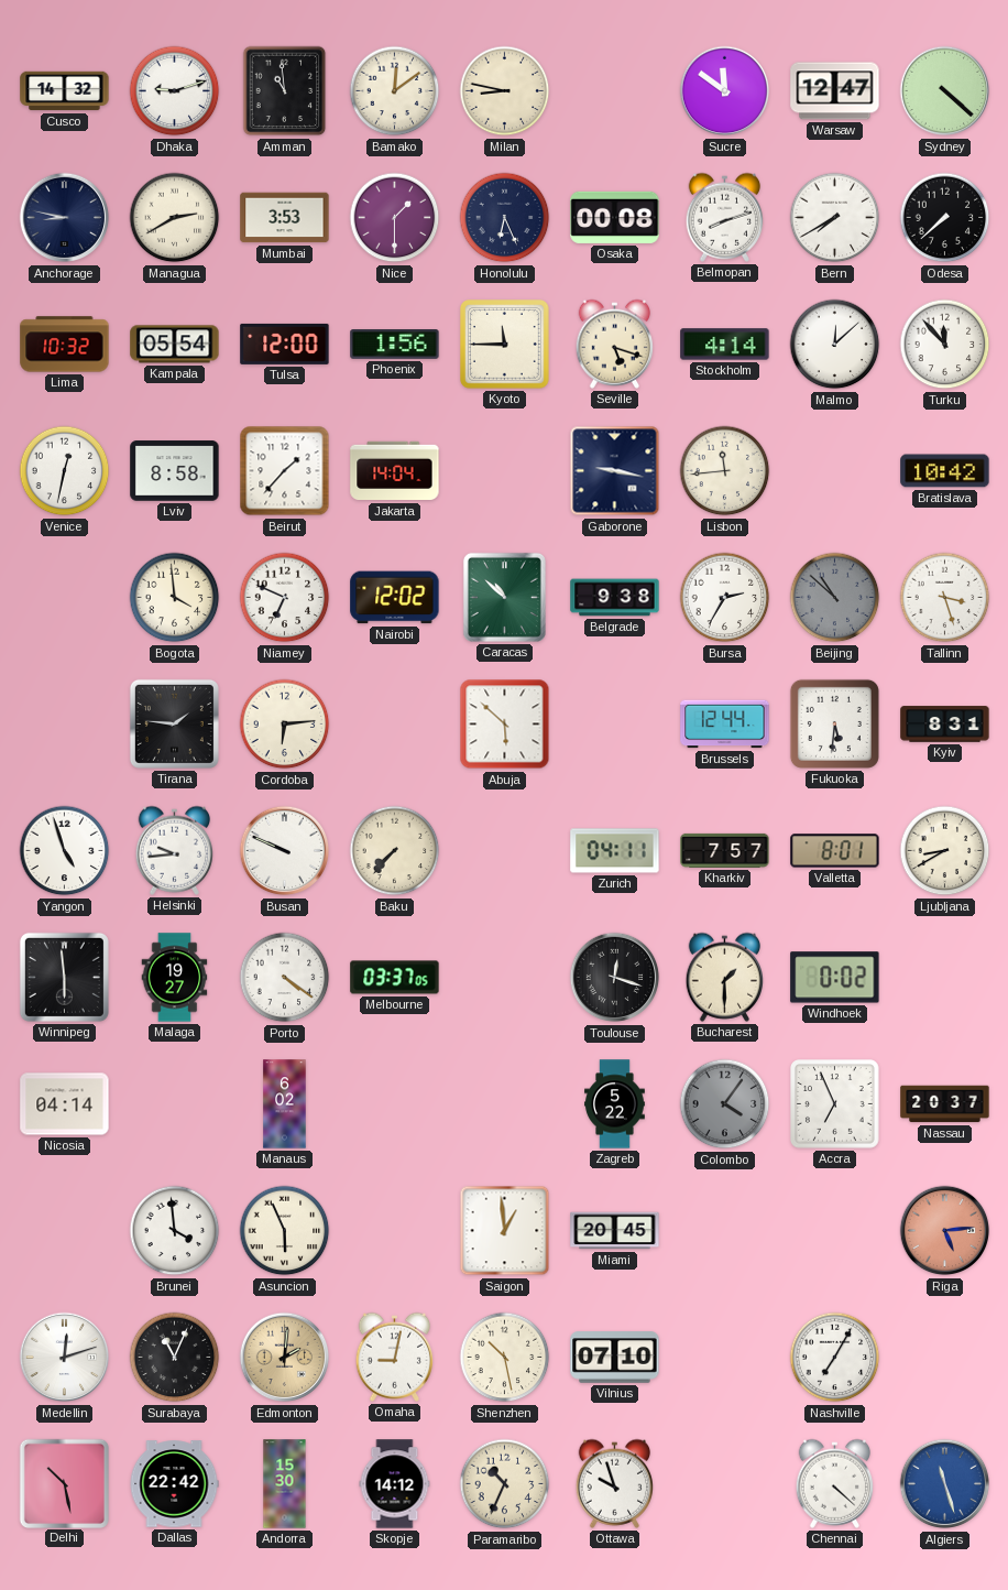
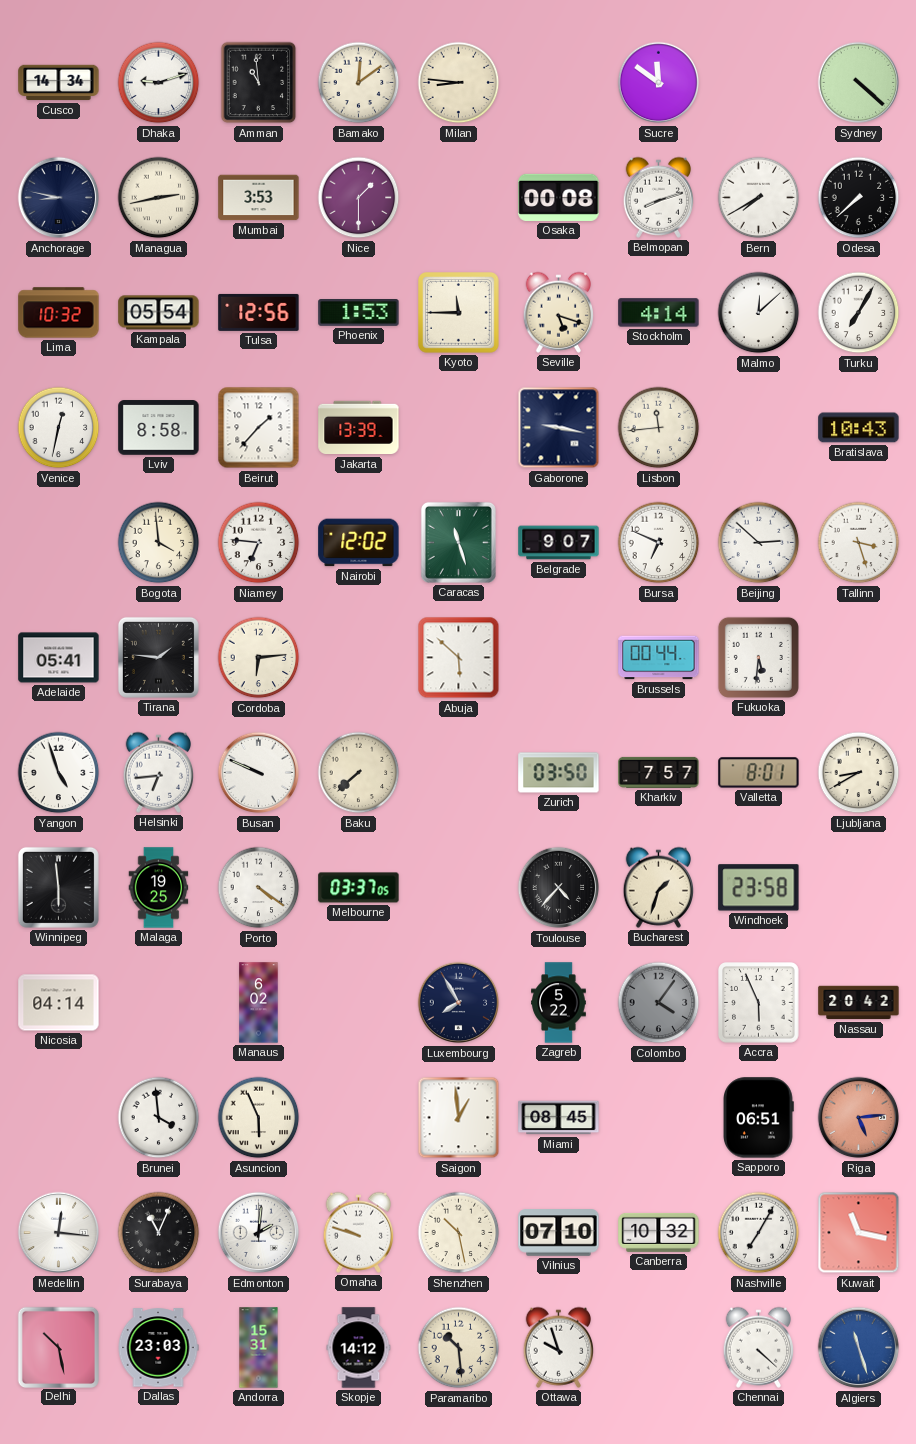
Cusco: 14:32 -> 14:34 (59, 83)
Milan: 8:47 -> 8:46 (459, 83)
Warsaw: 12:47 -> none (835, 91)
Managua: 2:40 -> 2:43 (159, 198)
Honolulu: 6:26 -> none (505, 218)
Tulsa: 12:00 -> 12:56 (259, 312)
Phoenix: 1:56 -> 1:53 (359, 313)
Turku: 11:53 -> 7:05 (859, 313)
Jakarta: 14:04 -> 13:39 (359, 428)
Bratislava: 10:42 -> 10:43 (859, 428)
Niamey: 6:49 -> 6:46 (259, 543)
Caracas: 10:52 -> 11:27 (458, 542)
Belgrade: 9:38 -> 9:07 (559, 543)
Bursa: 2:35 -> 6:49 (659, 543)
Beijing: 10:52 -> 2:52 (759, 543)
Beijing dial: grey -> white (759, 543)
Adelaide: none -> 05:41 (59, 658)
Brussels: 12:44 -> 00:44 (659, 658)
Kyiv: 8:31 -> none (945, 725)
Helsinki: 9:44 -> 6:44 (159, 772)
Baku: 7:37 -> 7:38 (359, 773)
Zurich: 04:11 -> 03:50 (559, 773)
Malaga: 19:27 -> 19:25 (159, 888)
Toulouse: 12:18 -> 4:37 (559, 888)
Bucharest: 1:30 -> 1:33 (659, 887)
Windhoek: 0:02 -> 23:58 (759, 888)
Luxembourg: none -> 7:55 (459, 1003)
Accra: 6:56 -> 5:56 (759, 1003)
Nassau: 20:37 -> 20:42 (859, 1003)
Miami: 20:45 -> 08:45 (559, 1118)
Sapporo: none -> 06:51 (759, 1118)
Medellin: 12:12 -> 12:16 (59, 1233)
Edmonton dial: champagne -> white (259, 1233)
Omaha: 9:02 -> 9:48 (359, 1232)
Canberra: none -> 10:32 (659, 1232)
Kuwait: none -> 11:17 (859, 1233)
Dallas: 22:42 -> 23:03 (158, 1348)
Andorra: 15:30 -> 15:31 (259, 1348)
Paramaribo: 10:34 -> 10:29 (459, 1348)
